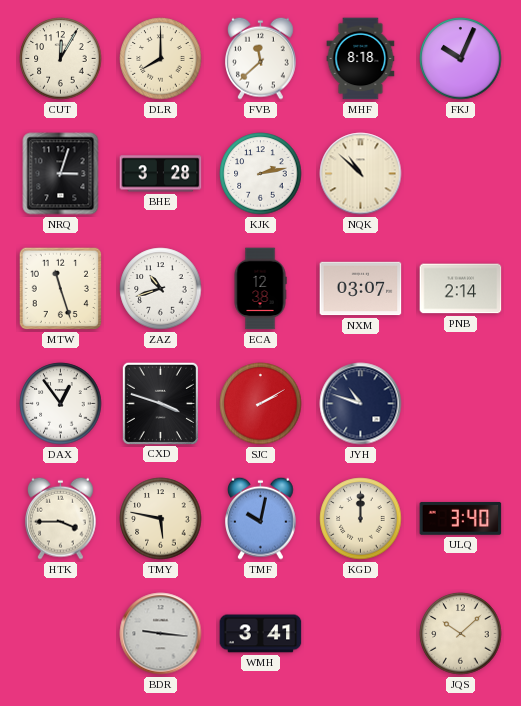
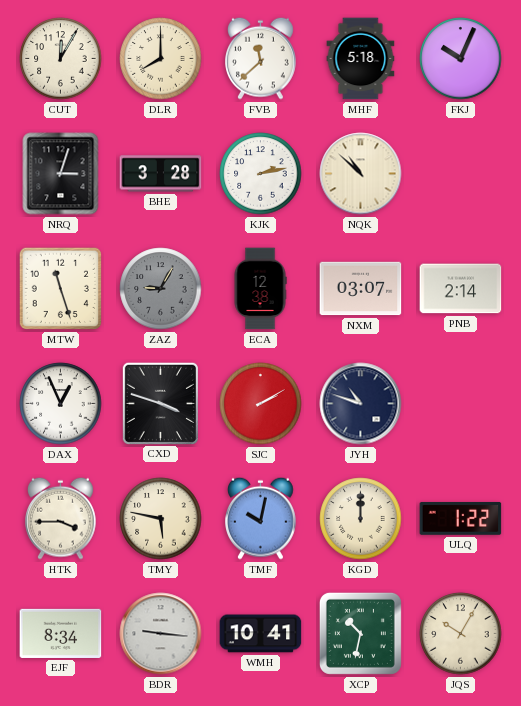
MHF: 8:18 -> 5:18 (361, 59)
ZAZ: 10:42 -> 9:05 (161, 289)
ZAZ dial: white -> grey (161, 289)
DAX: 12:54 -> 12:56 (61, 404)
ULQ: 3:40 -> 1:22 (461, 518)
EJF: none -> 8:34 (61, 633)
WMH: 3:41 -> 10:41 (261, 634)
XCP: none -> 10:32 (360, 633)
JQS: 10:08 -> 10:05 (461, 634)
